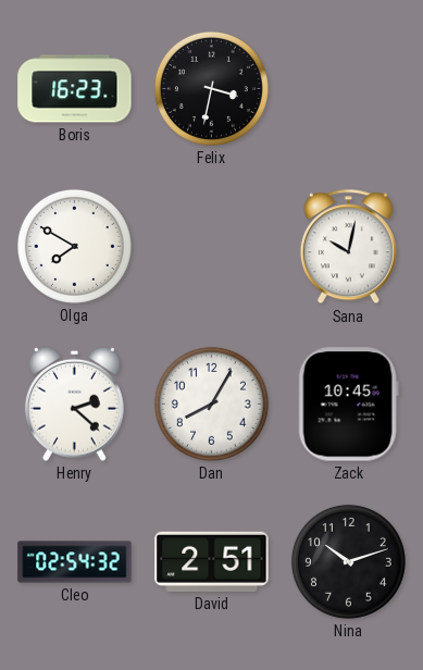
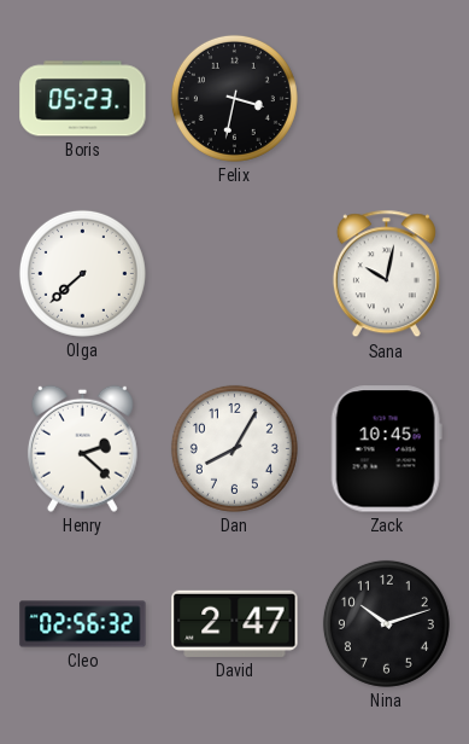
Boris: 16:23 -> 05:23 (83, 99)
Olga: 7:50 -> 7:38 (82, 273)
Cleo: 02:54 -> 02:56 (83, 624)
David: 2:51 -> 2:47 (235, 623)
